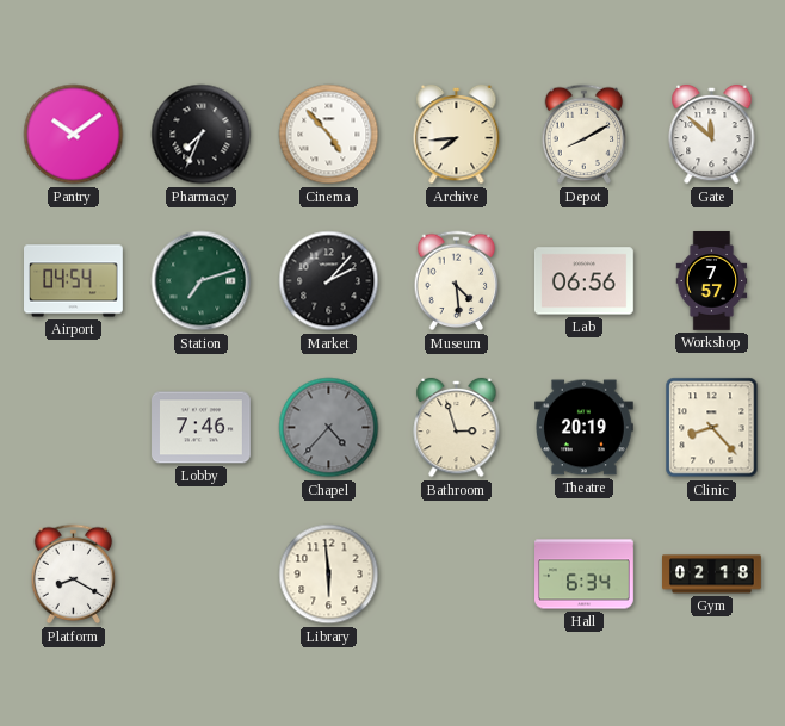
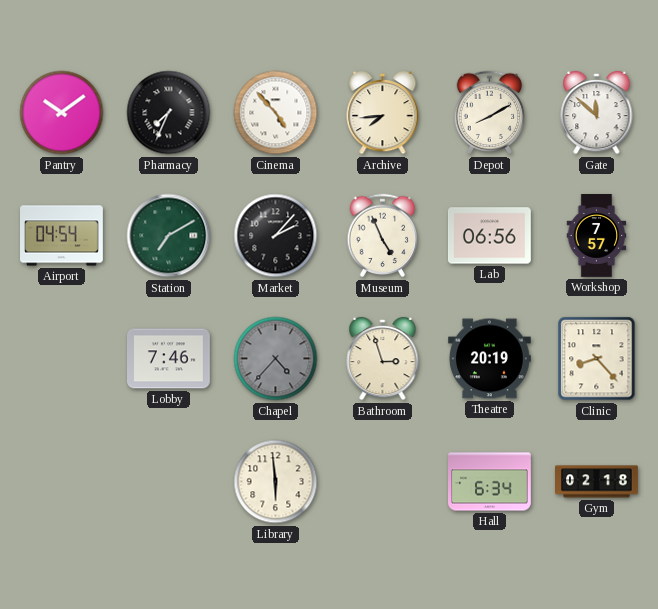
Station: 7:12 -> 7:10 (169, 236)
Museum: 4:29 -> 4:56 (383, 236)
Platform: 8:20 -> none (74, 575)
